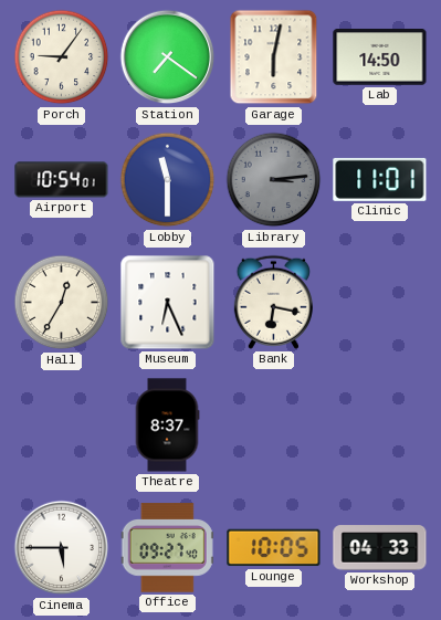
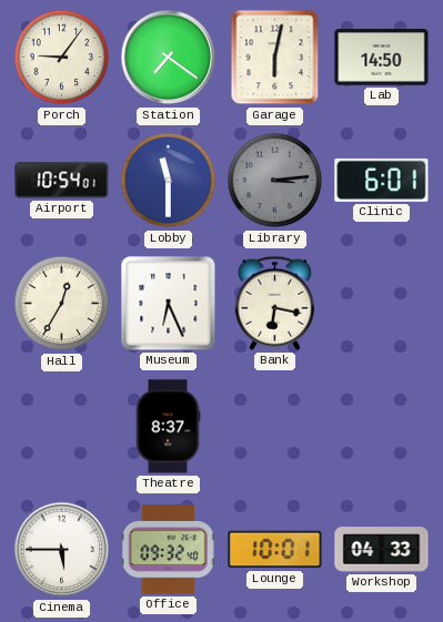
Clinic: 11:01 -> 6:01 (382, 180)
Office: 09:27 -> 09:32 (168, 550)
Lounge: 10:05 -> 10:01 (275, 550)
